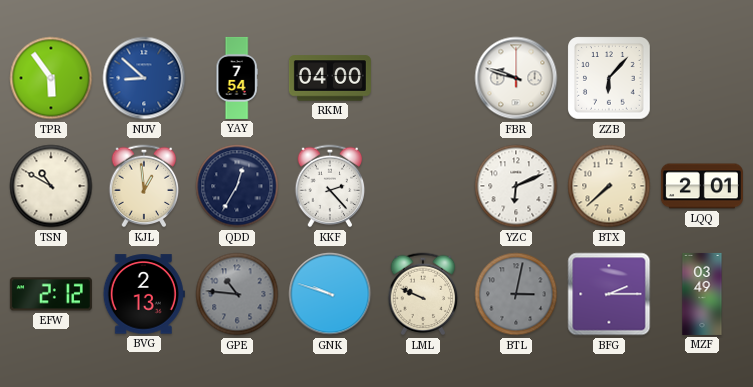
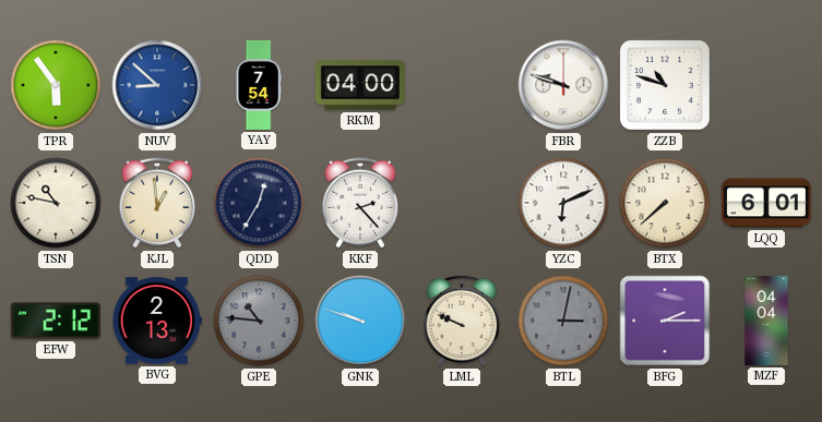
ZZB: 6:07 -> 10:48 (665, 85)
TSN: 10:50 -> 10:47 (56, 203)
LQQ: 2:01 -> 6:01 (766, 203)
MZF: 03:49 -> 04:04 (766, 321)
